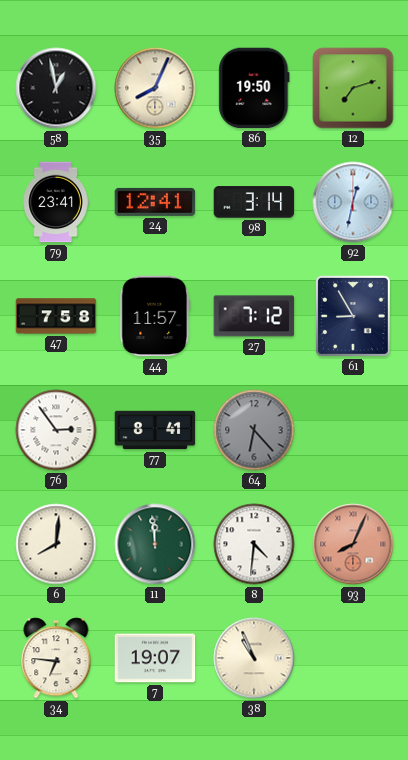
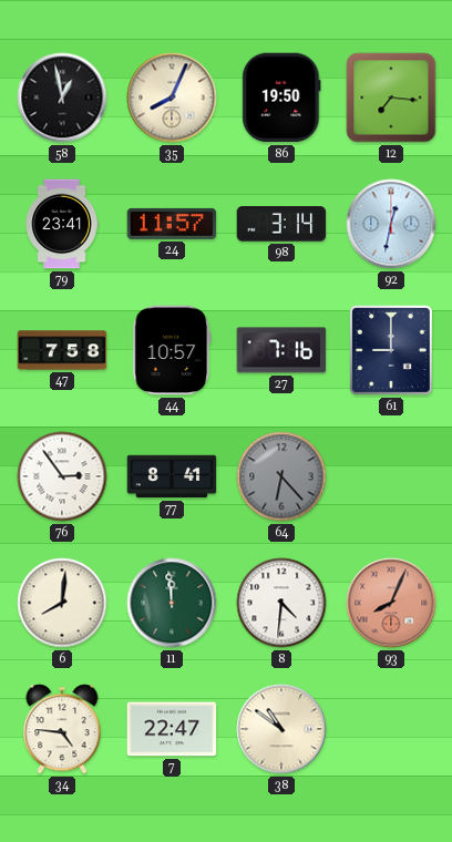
12: 7:12 -> 7:16 (391, 97)
24: 12:41 -> 11:57 (172, 224)
44: 11:57 -> 10:57 (172, 350)
27: 7:12 -> 7:16 (281, 350)
61: 8:55 -> 9:00 (391, 350)
34: 6:46 -> 4:46 (62, 729)
7: 19:07 -> 22:47 (172, 729)
38: 10:56 -> 10:51 (281, 729)
